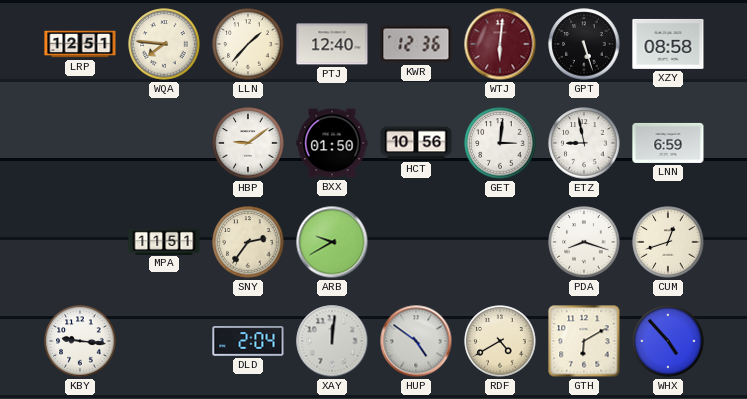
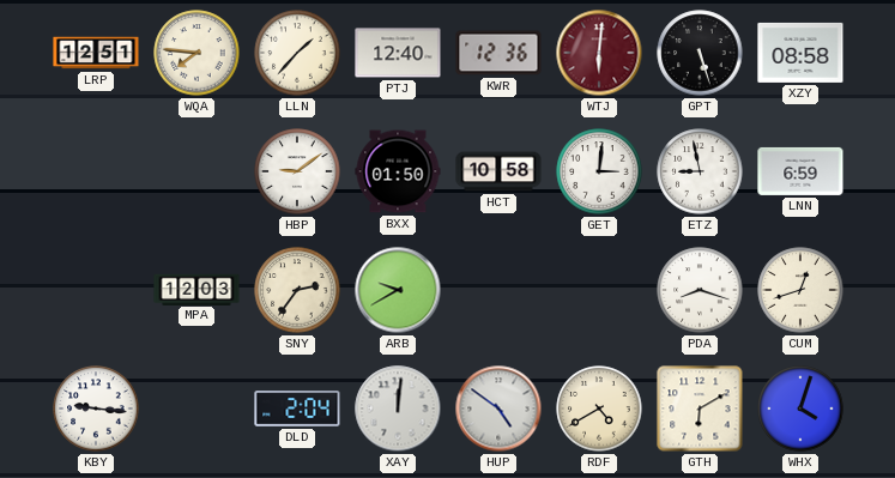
HCT: 10:56 -> 10:58 (498, 171)
MPA: 11:51 -> 12:03 (196, 289)
WHX: 4:53 -> 4:03 (800, 409)
